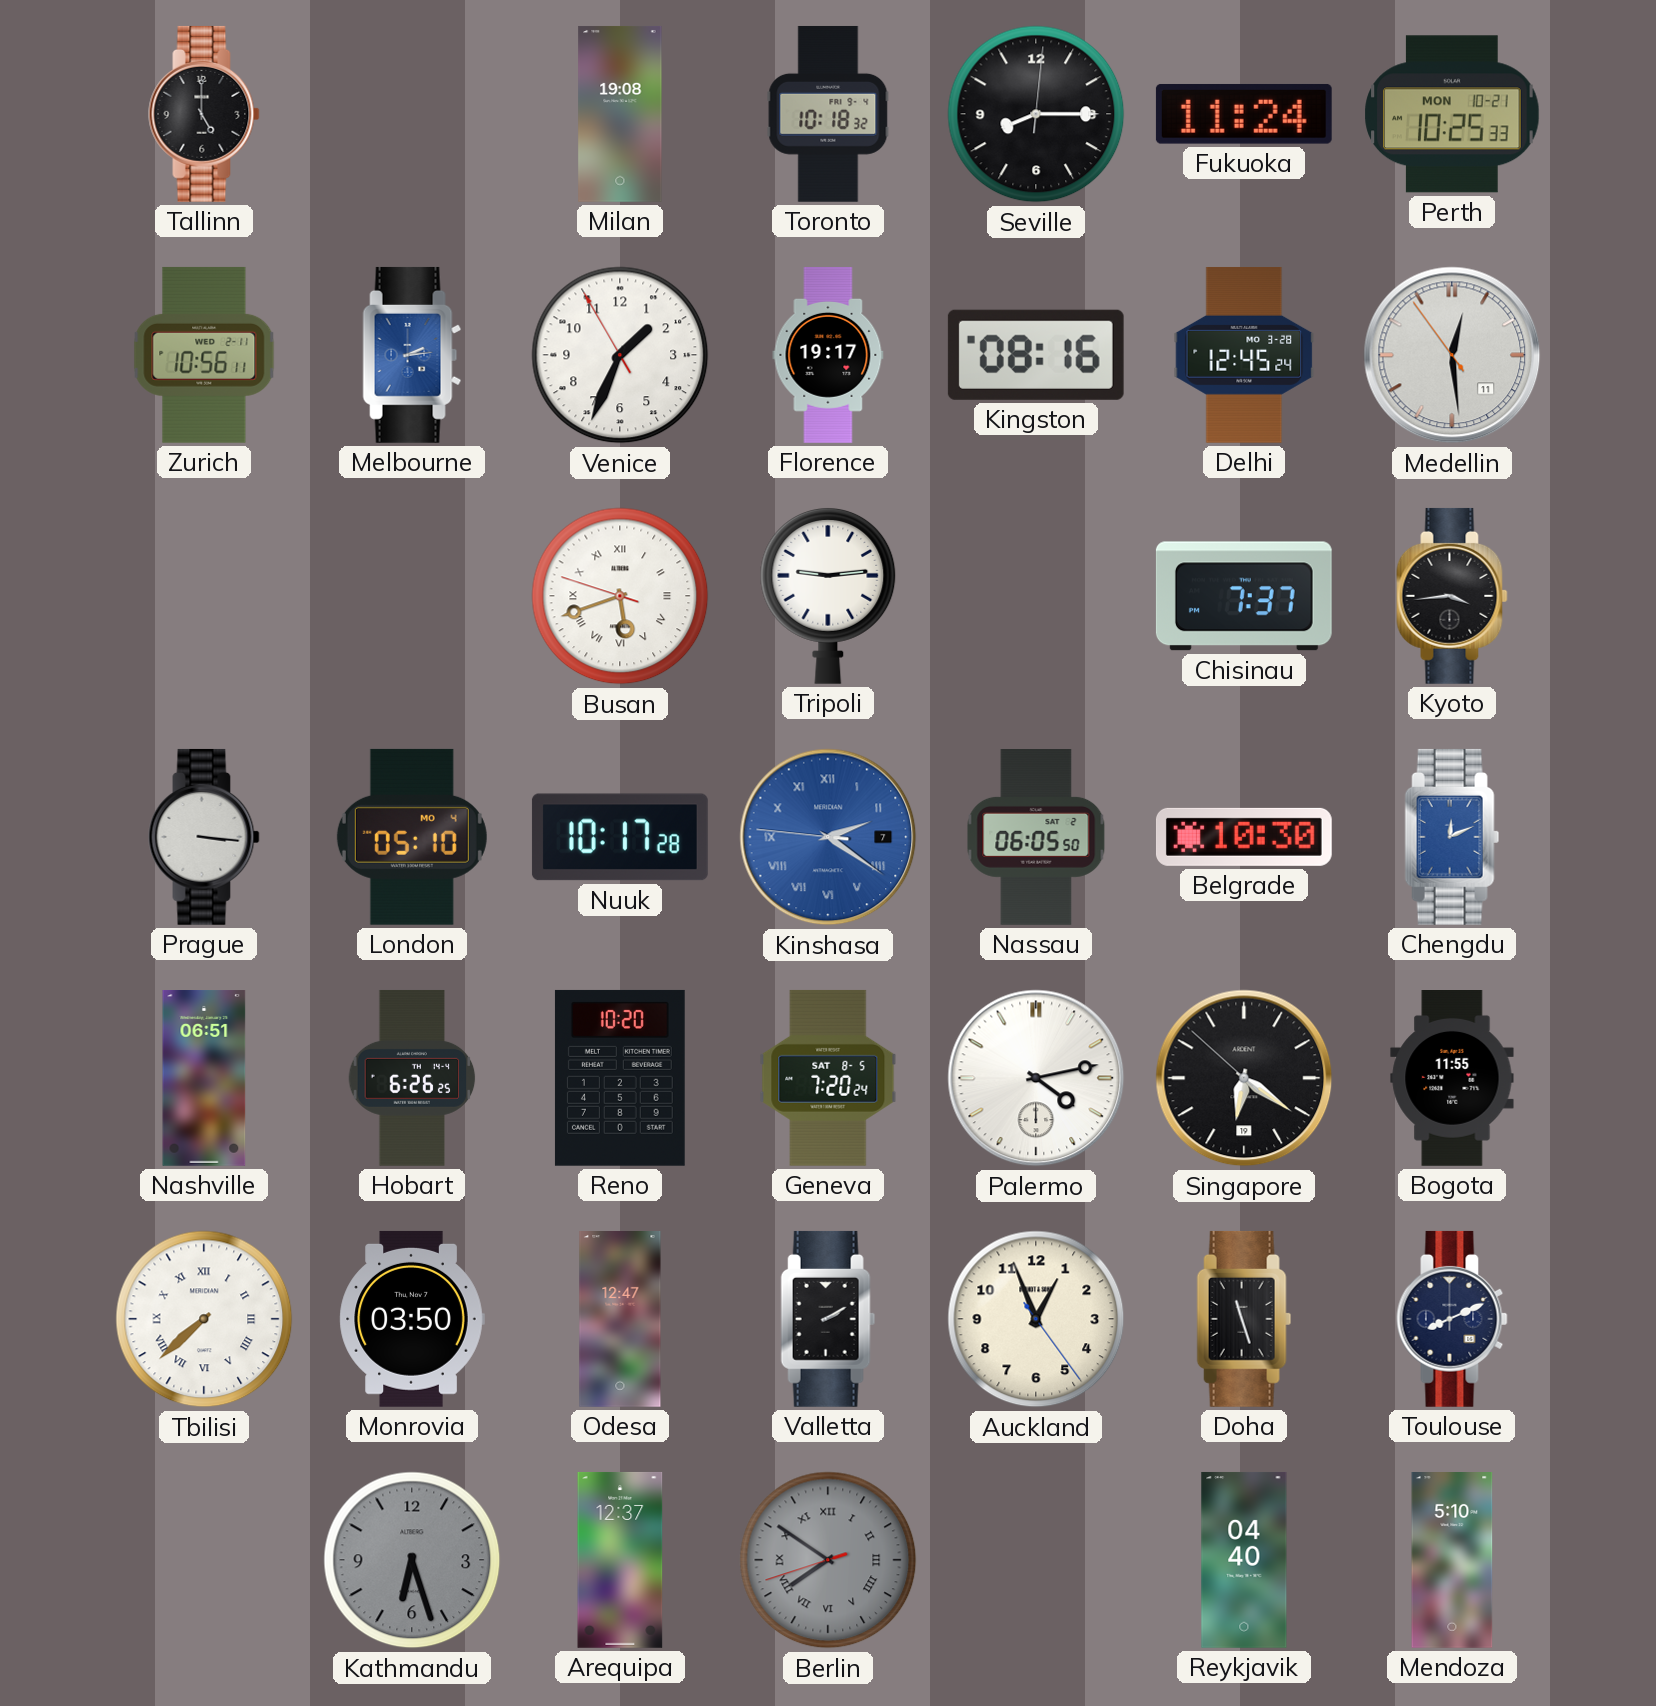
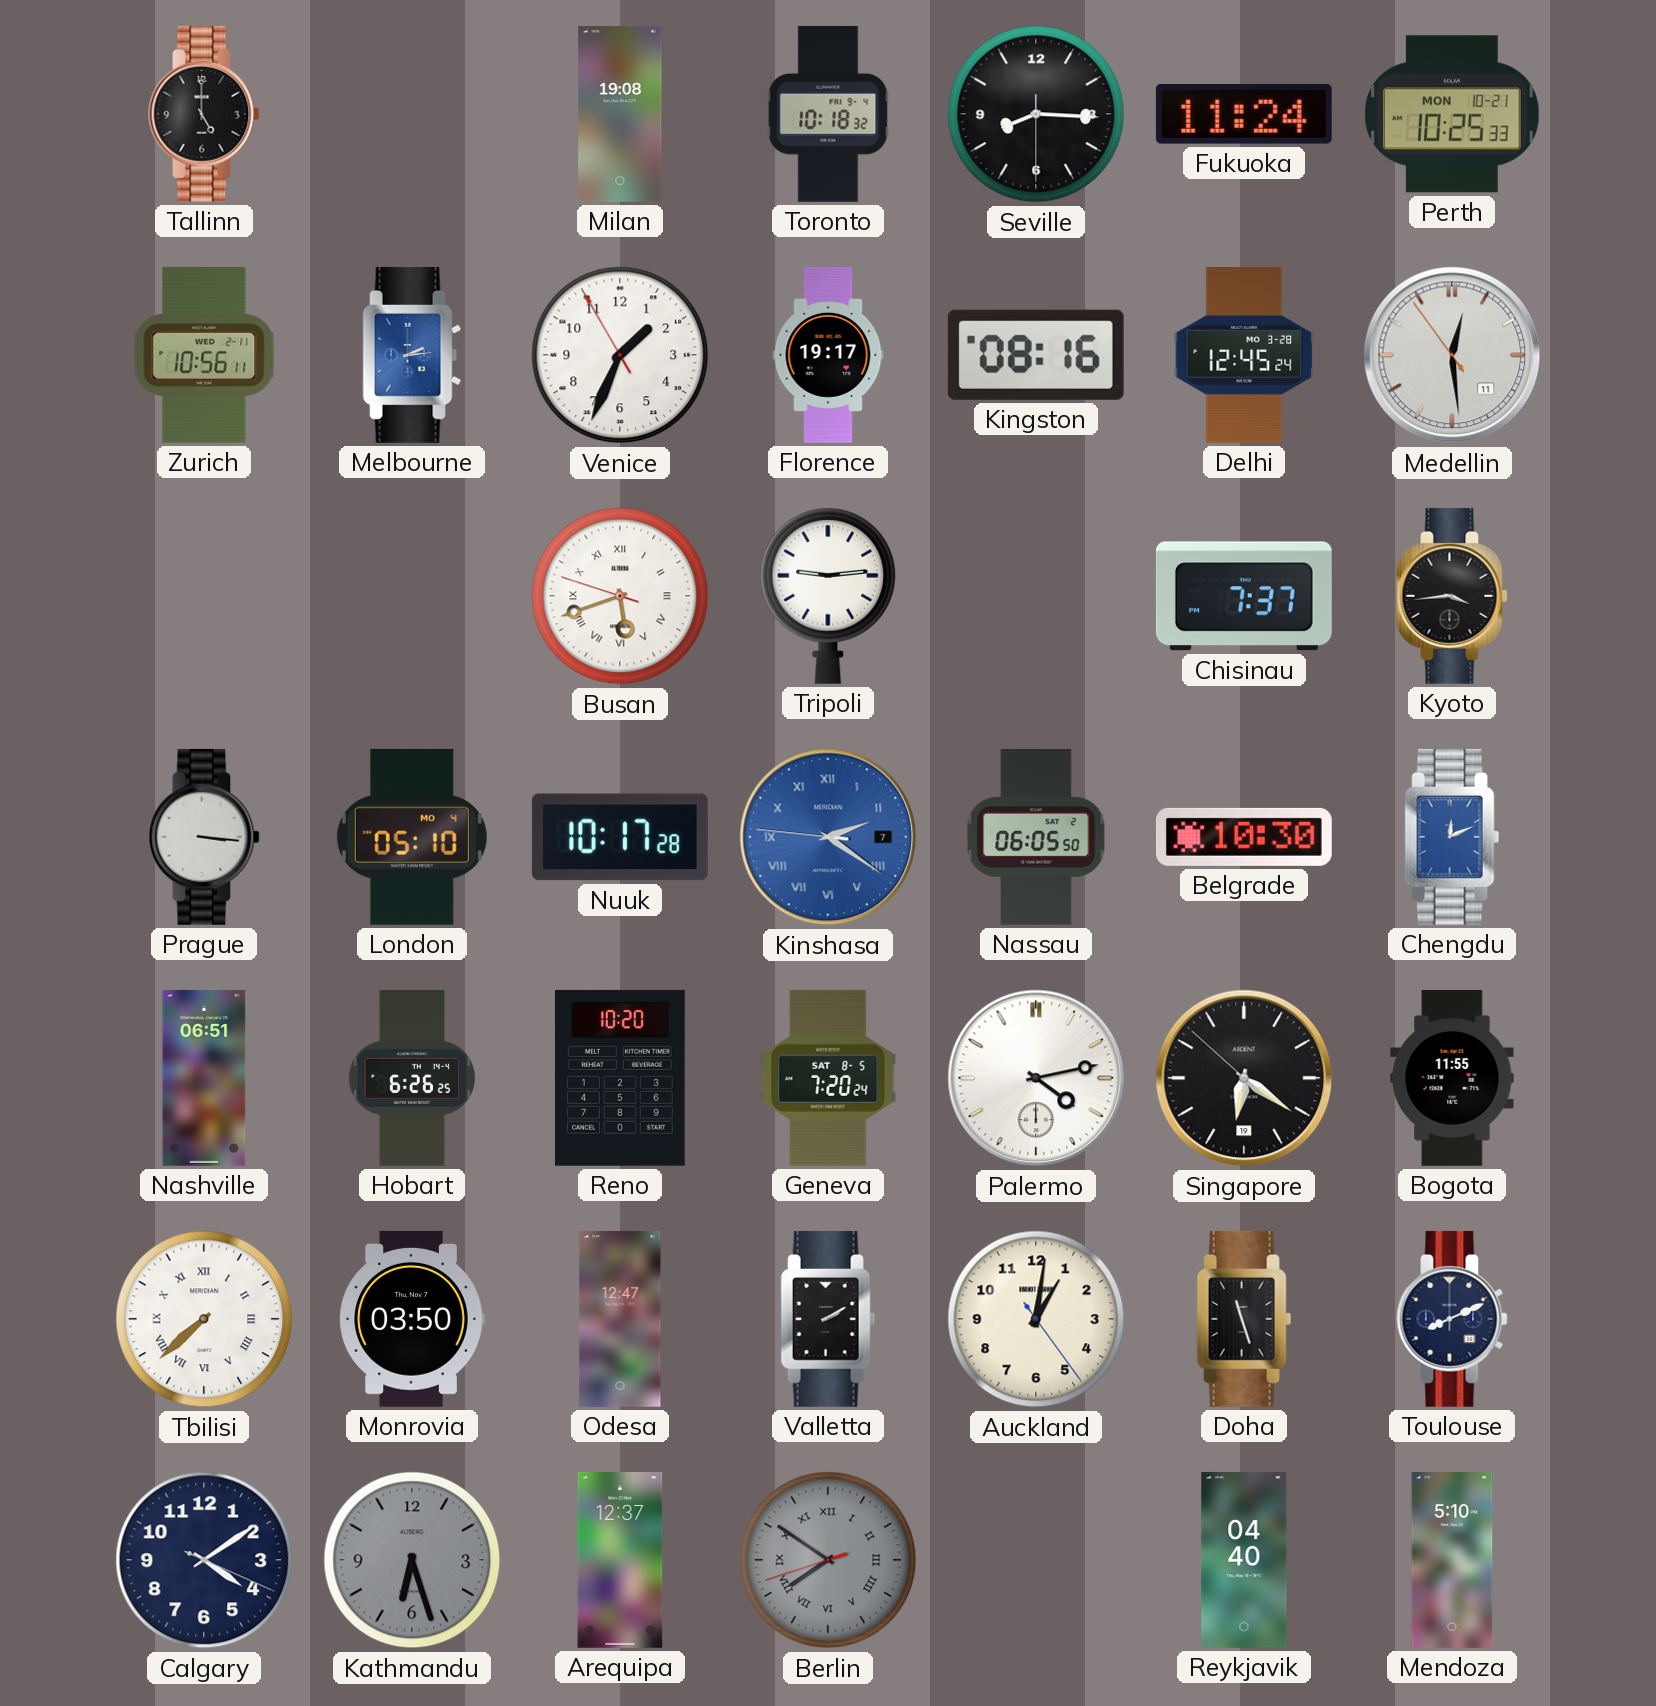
Seville: 8:15:01 -> 8:15:30 (1036, 114)
Auckland: 12:56 -> 1:01 (1036, 1319)
Calgary: none -> 4:09 (204, 1560)
